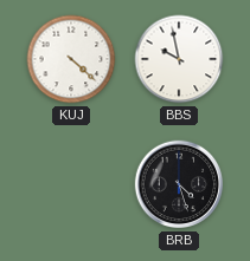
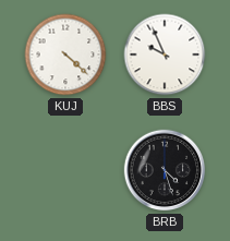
BBS: 9:58 -> 9:56 (165, 55)
